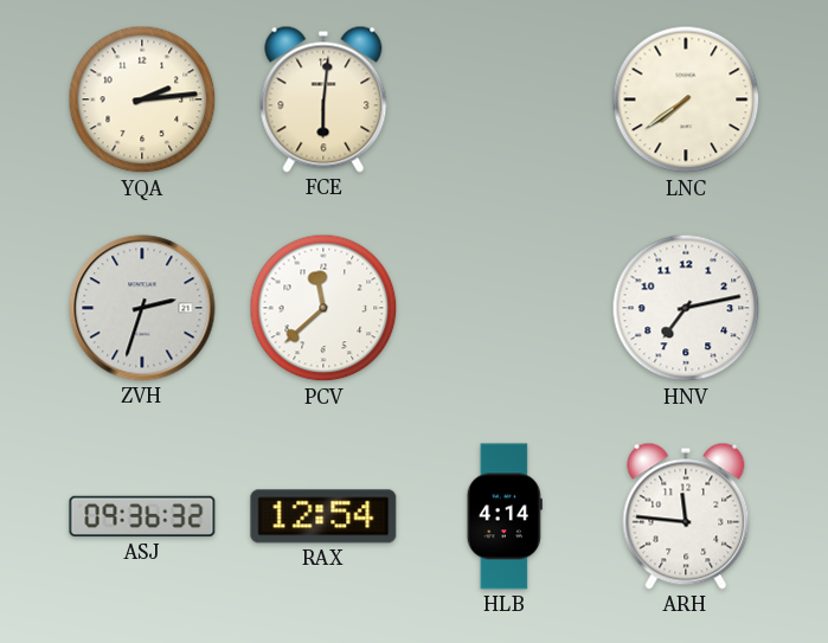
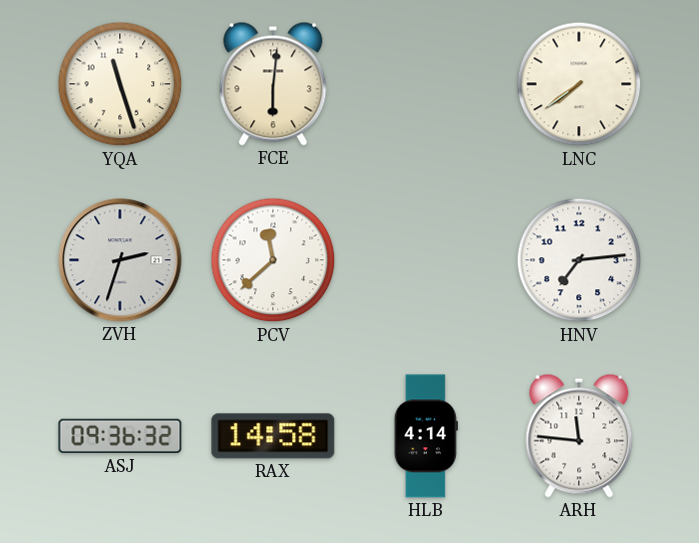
YQA: 2:14 -> 11:27 (120, 84)
HNV: 7:13 -> 7:14 (579, 260)
RAX: 12:54 -> 14:58 (273, 436)
